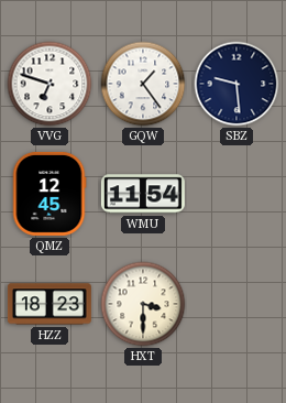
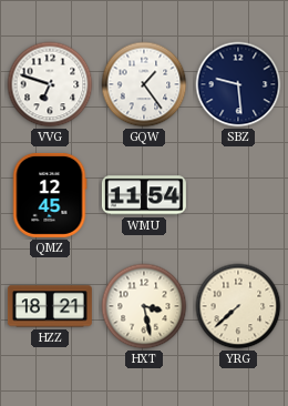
HZZ: 18:23 -> 18:21 (50, 306)
HXT: 3:30 -> 3:28 (144, 306)
YRG: none -> 7:38 (238, 306)
